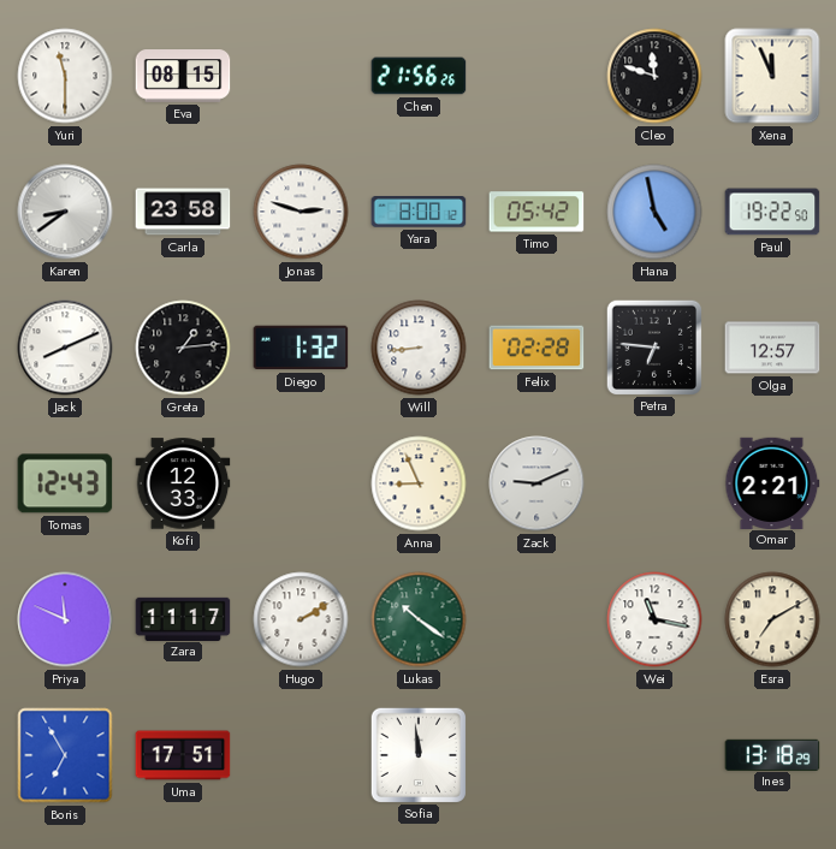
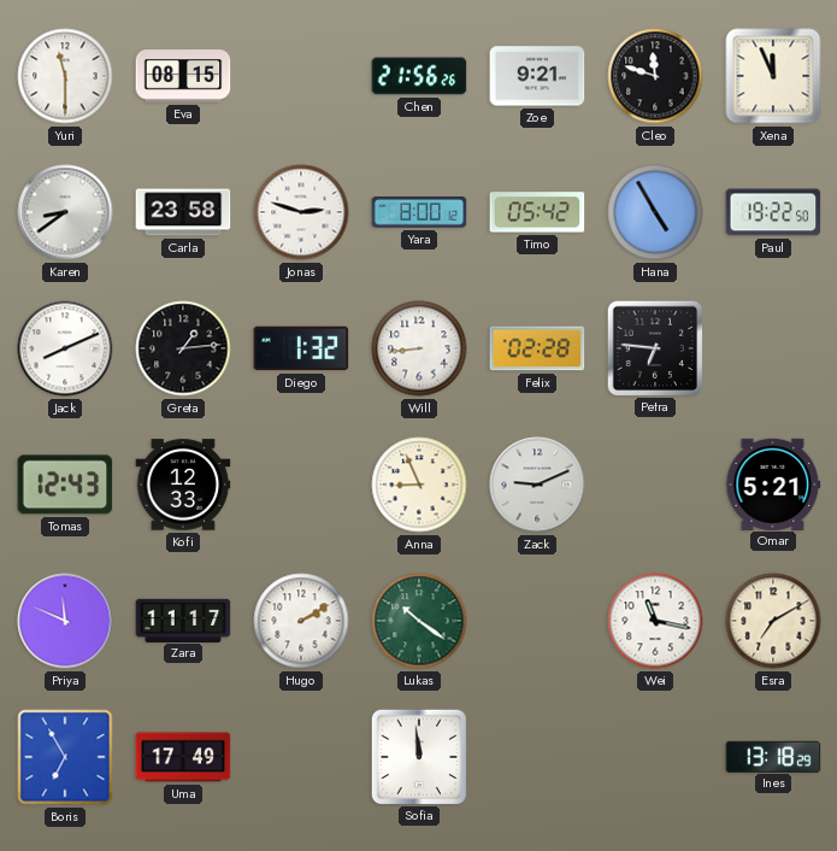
Zoe: none -> 9:21 (537, 76)
Hana: 4:58 -> 4:55 (655, 212)
Olga: 12:57 -> none (772, 348)
Omar: 2:21 -> 5:21 (773, 483)
Uma: 17:51 -> 17:49 (183, 757)
